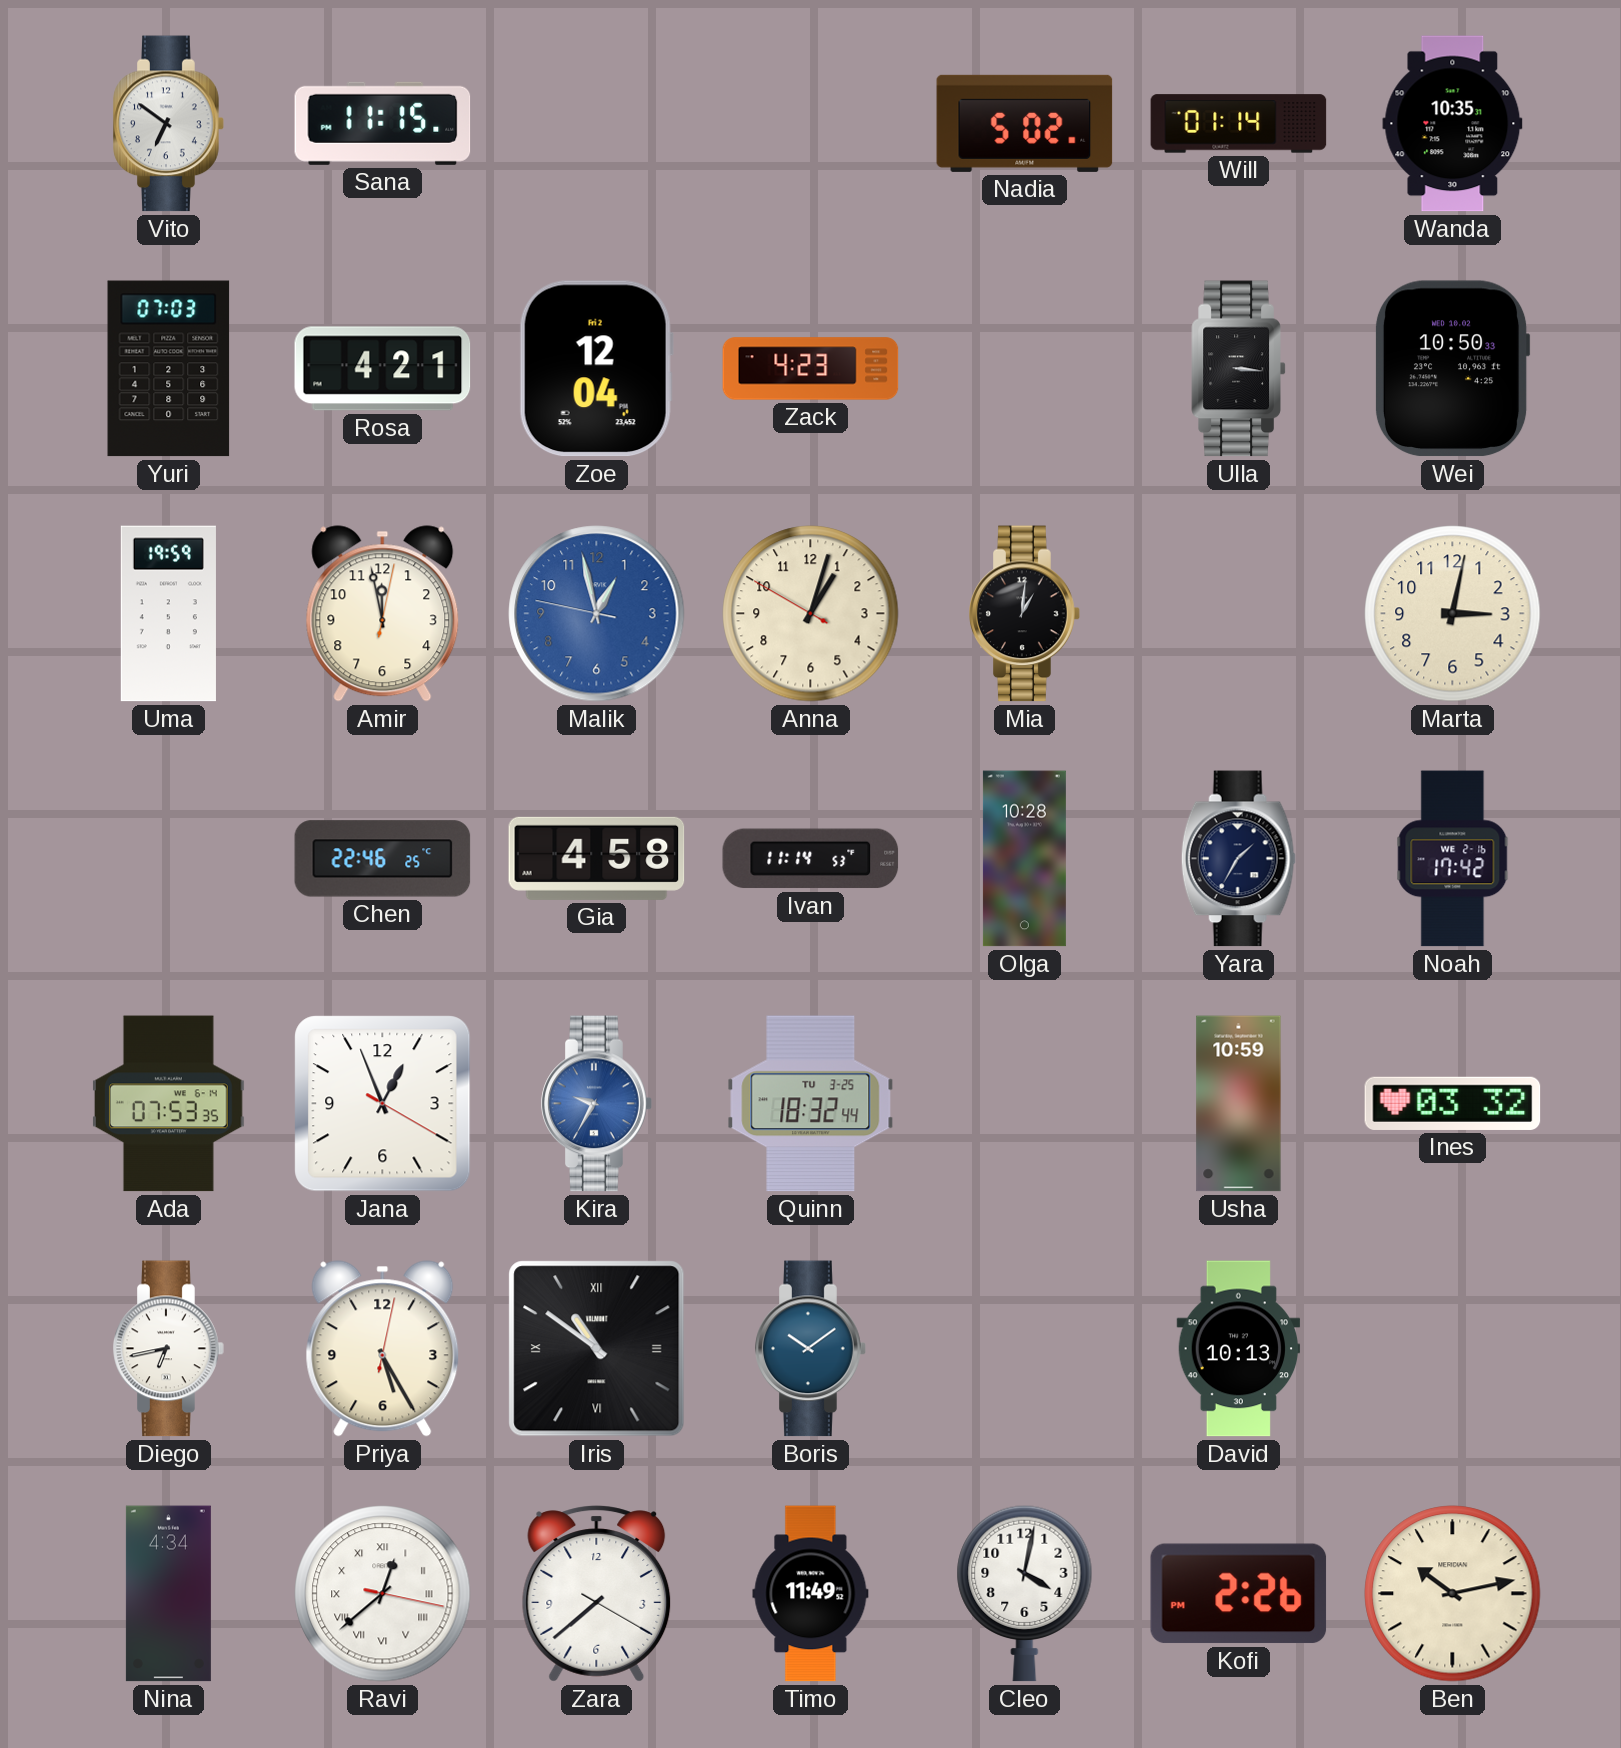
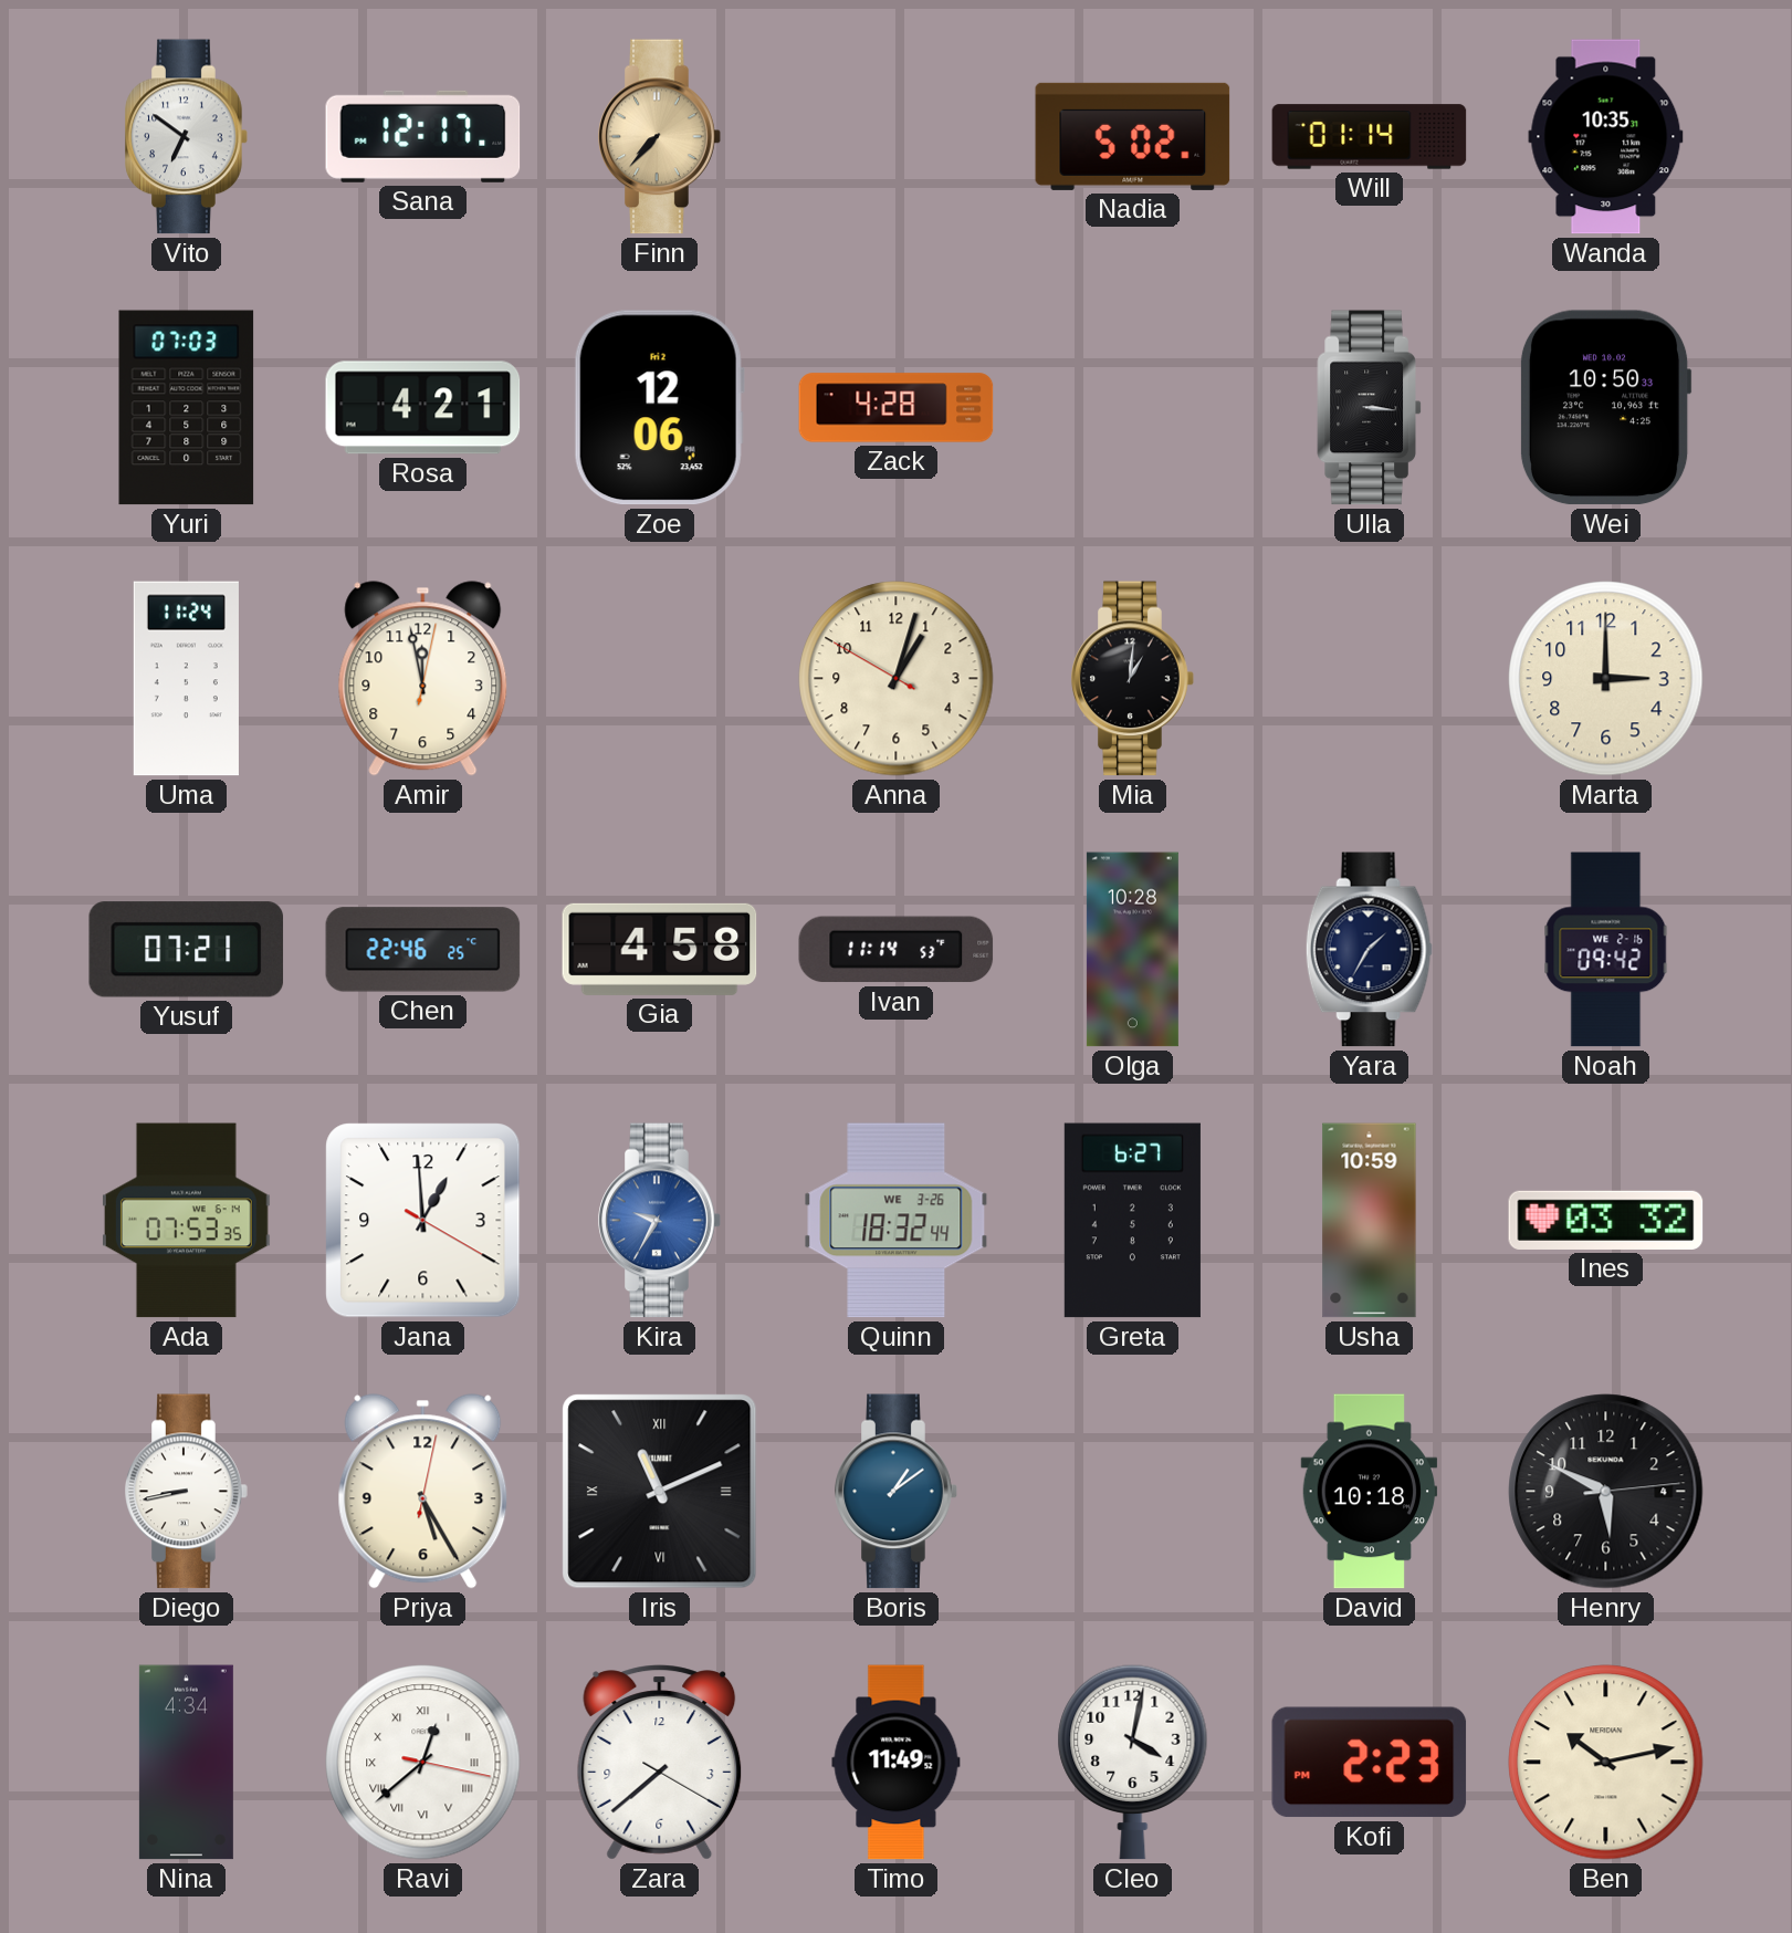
Sana: 11:15 -> 12:17 (423, 136)
Finn: none -> 7:37 (660, 137)
Zoe: 12:04 -> 12:06 (659, 408)
Zack: 4:23 -> 4:28 (897, 408)
Uma: 19:59 -> 11:24 (186, 679)
Malik: 12:57 -> none (597, 614)
Marta: 3:02 -> 3:00 (1606, 679)
Yusuf: none -> 07:21 (187, 950)
Noah: 17:42 -> 09:42 (1606, 950)
Jana: 12:56 -> 12:59 (423, 1221)
Quinn date: TU 3-25 -> WE 3-26 (897, 1221)
Greta: none -> 6:27 (1132, 1221)
Diego: 6:43 -> 8:43 (187, 1492)
Iris: 10:51 -> 11:11 (660, 1492)
Boris: 10:09 -> 1:09 (897, 1492)
David: 10:13 -> 10:18 (1370, 1492)
Henry: none -> 5:49 (1606, 1492)
Kofi: 2:26 -> 2:23 (1370, 1763)
